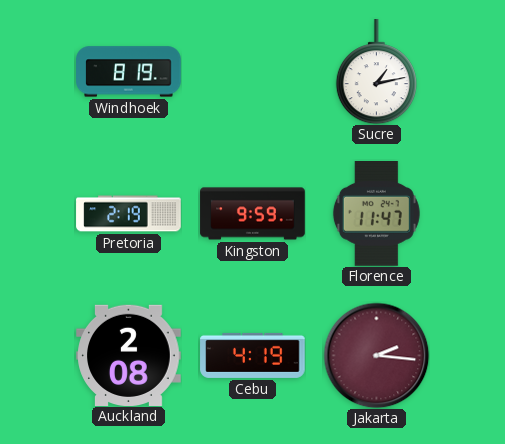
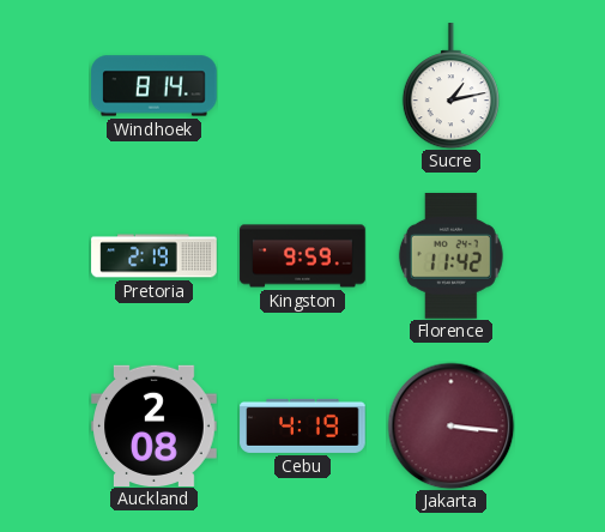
Windhoek: 8:19 -> 8:14 (155, 86)
Florence: 11:47 -> 11:42 (450, 256)
Jakarta: 2:16 -> 3:16 (450, 425)
